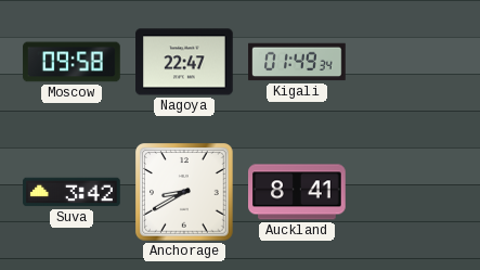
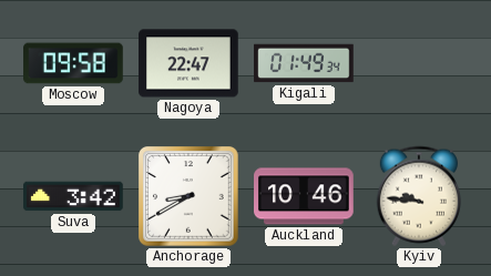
Auckland: 8:41 -> 10:46 (305, 196)
Kyiv: none -> 9:46 (418, 196)
